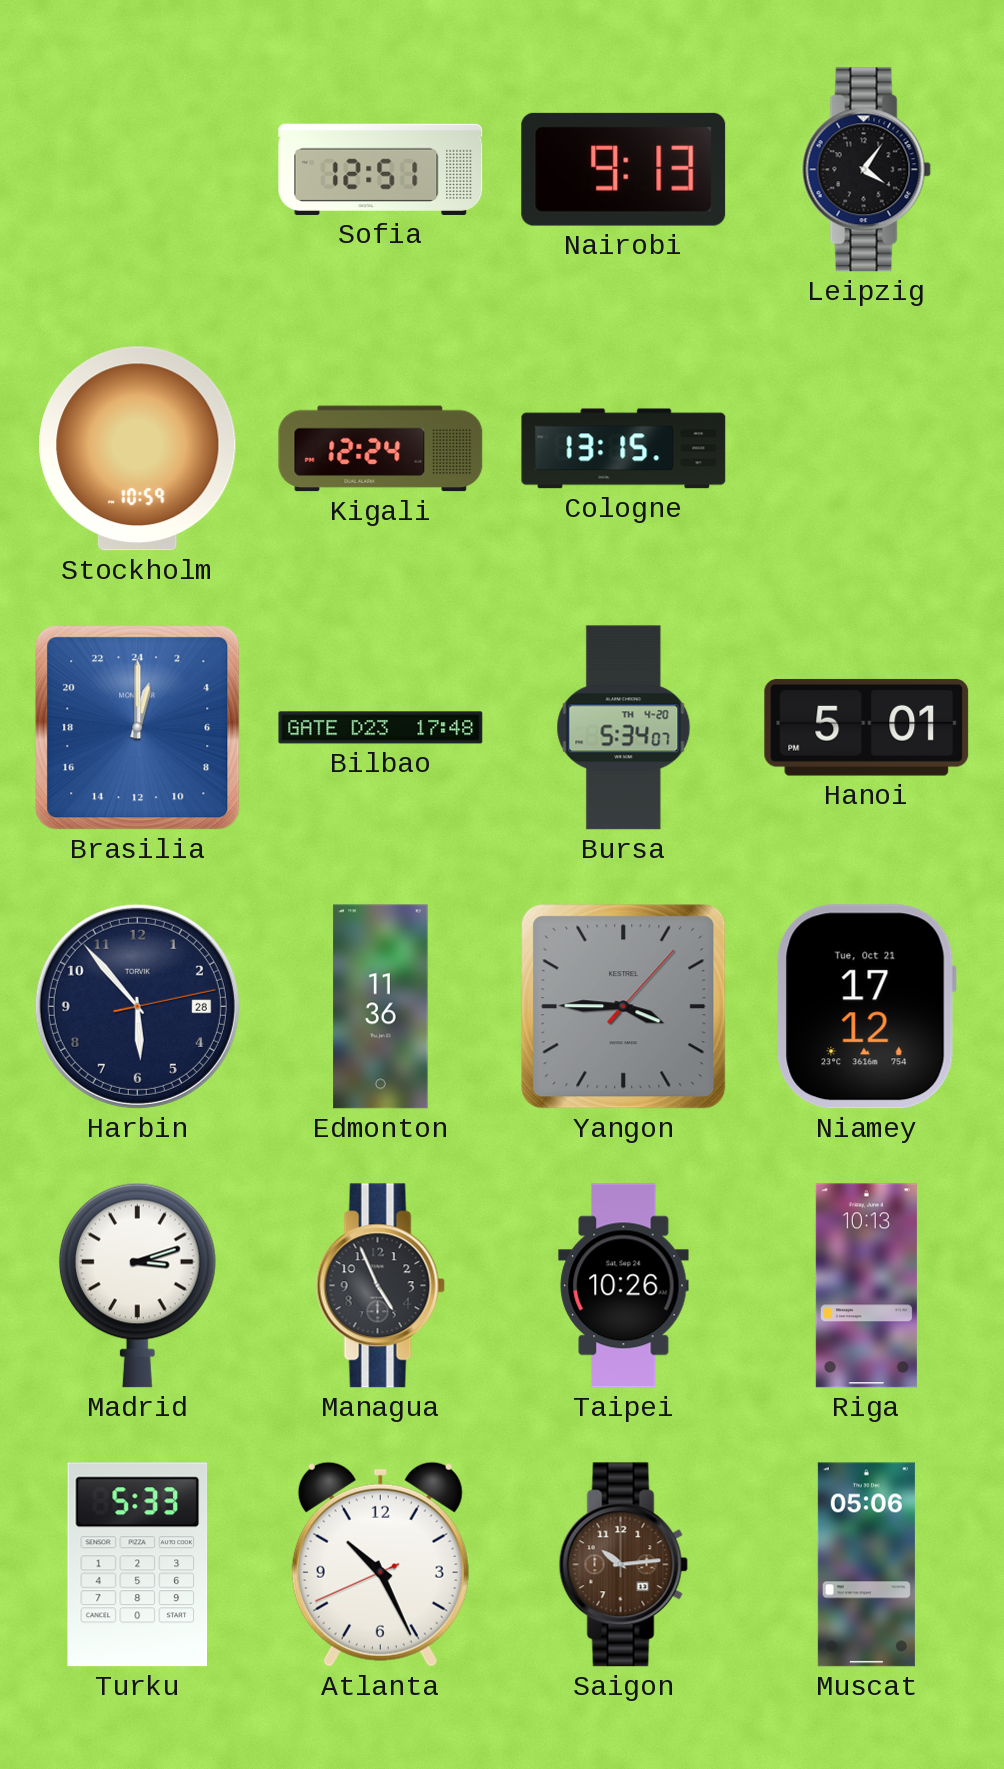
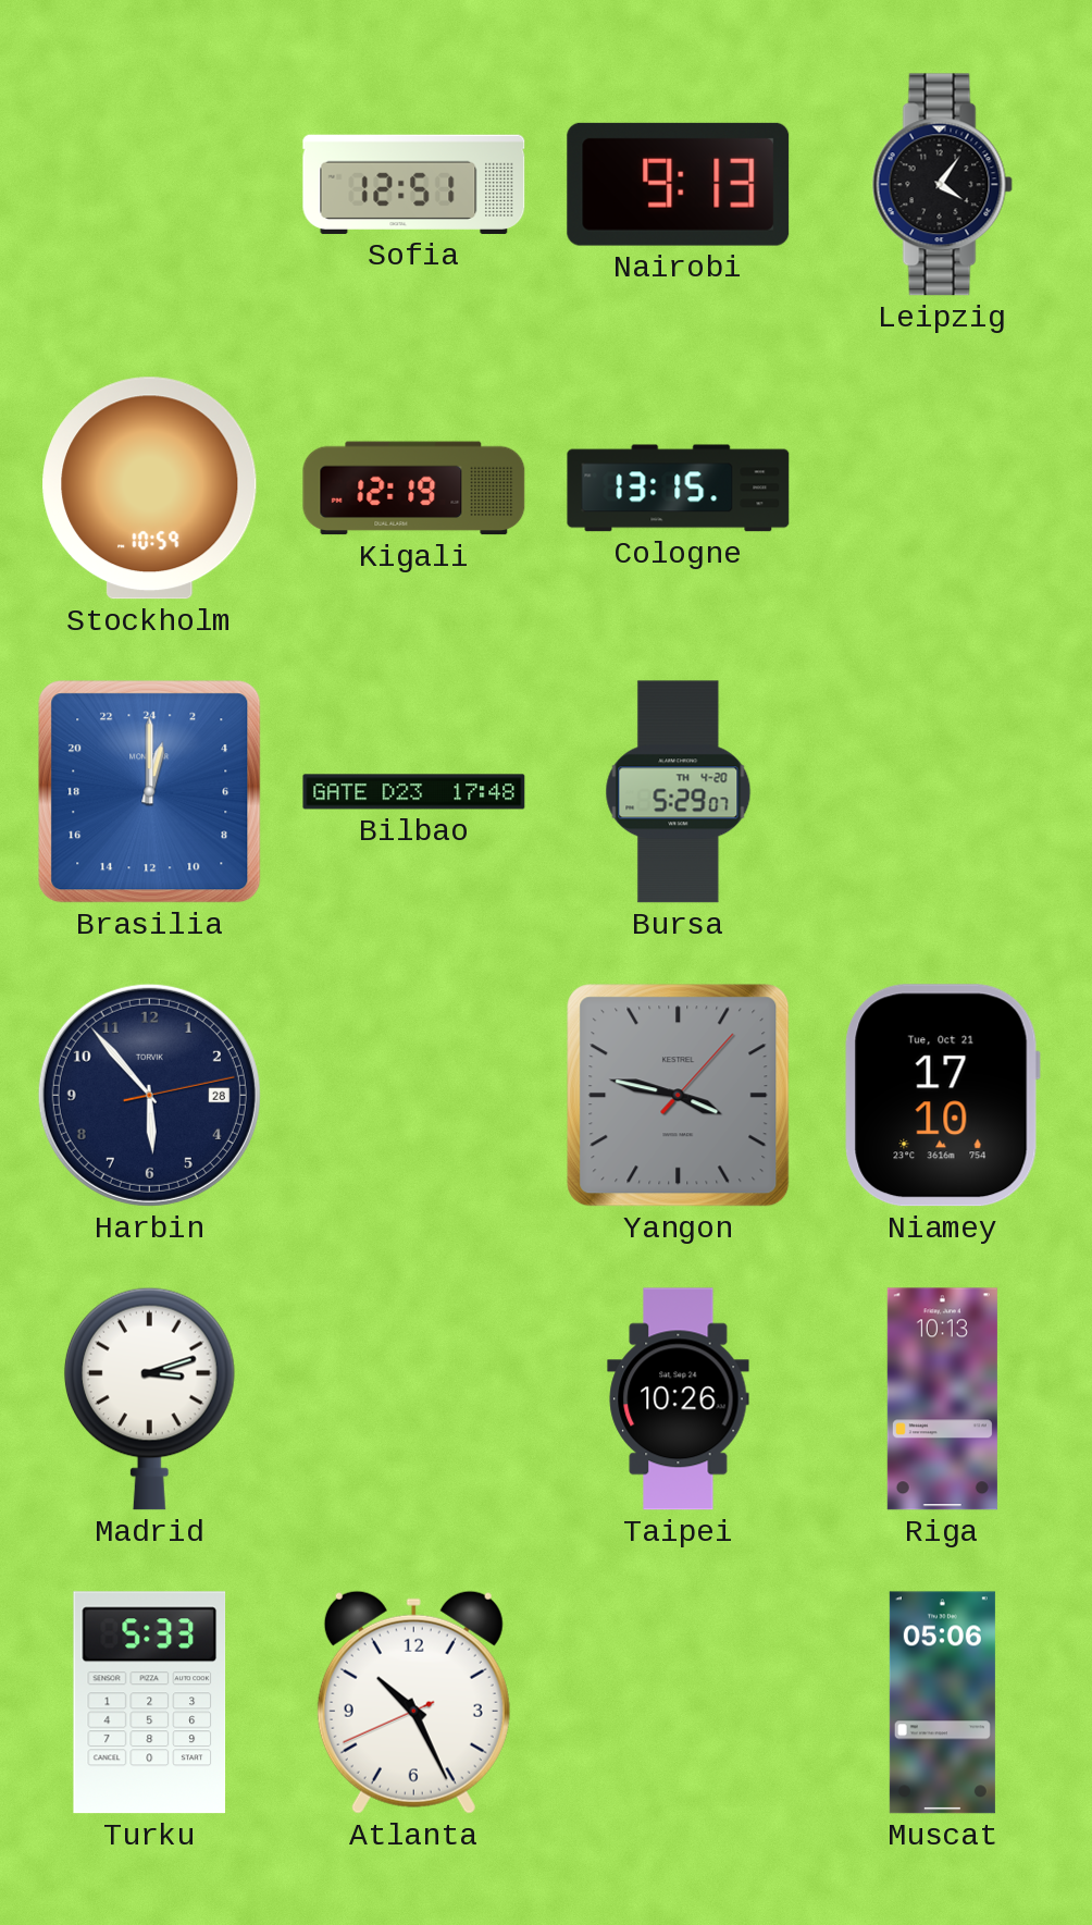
Kigali: 12:24 -> 12:19 (414, 489)
Bursa: 5:34 -> 5:29 (679, 792)
Hanoi: 5:01 -> none (867, 727)
Edmonton: 11:36 -> none (381, 1007)
Yangon: 3:45 -> 3:47 (679, 1096)
Niamey: 17:12 -> 17:10 (942, 1096)
Managua: 4:56 -> none (380, 1286)
Saigon: 10:14 -> none (623, 1565)
